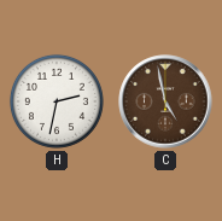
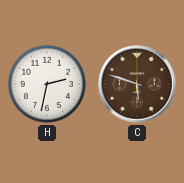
C: 4:58 -> 5:48 (137, 84)
